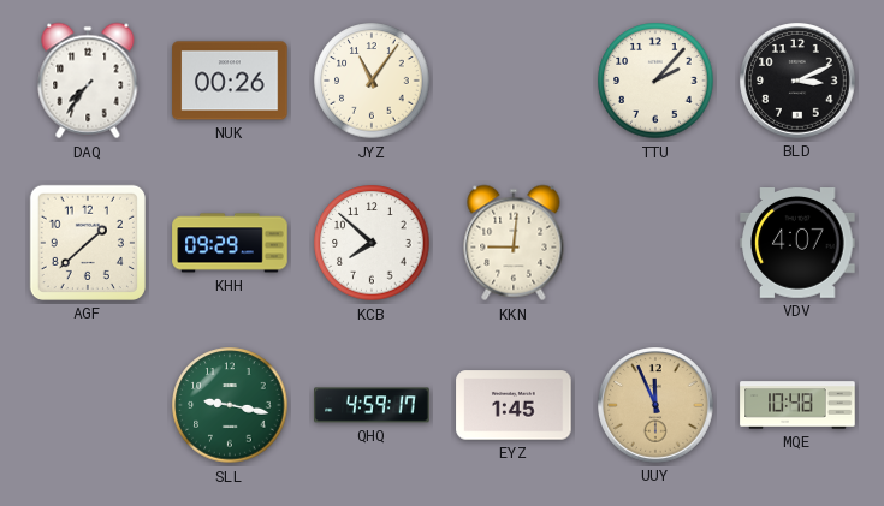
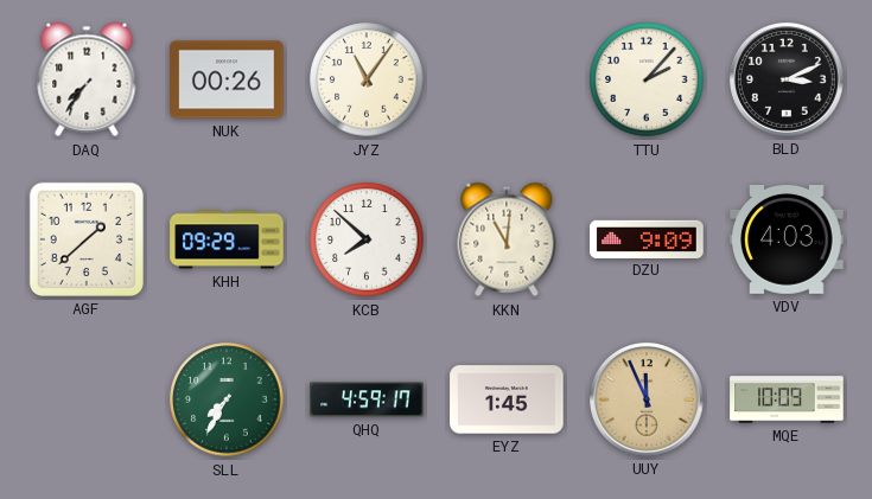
KKN: 9:01 -> 11:01 (507, 239)
DZU: none -> 9:09 (647, 238)
VDV: 4:07 -> 4:03 (787, 241)
SLL: 9:17 -> 7:35 (227, 399)
MQE: 10:48 -> 10:09 (787, 399)
